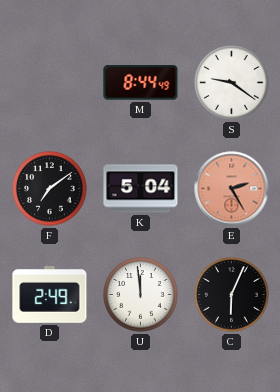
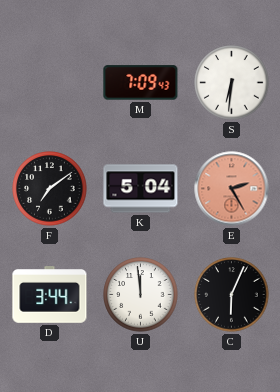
M: 8:44 -> 7:09 (141, 83)
S: 9:21 -> 6:31 (232, 83)
D: 2:49 -> 3:44 (50, 295)
